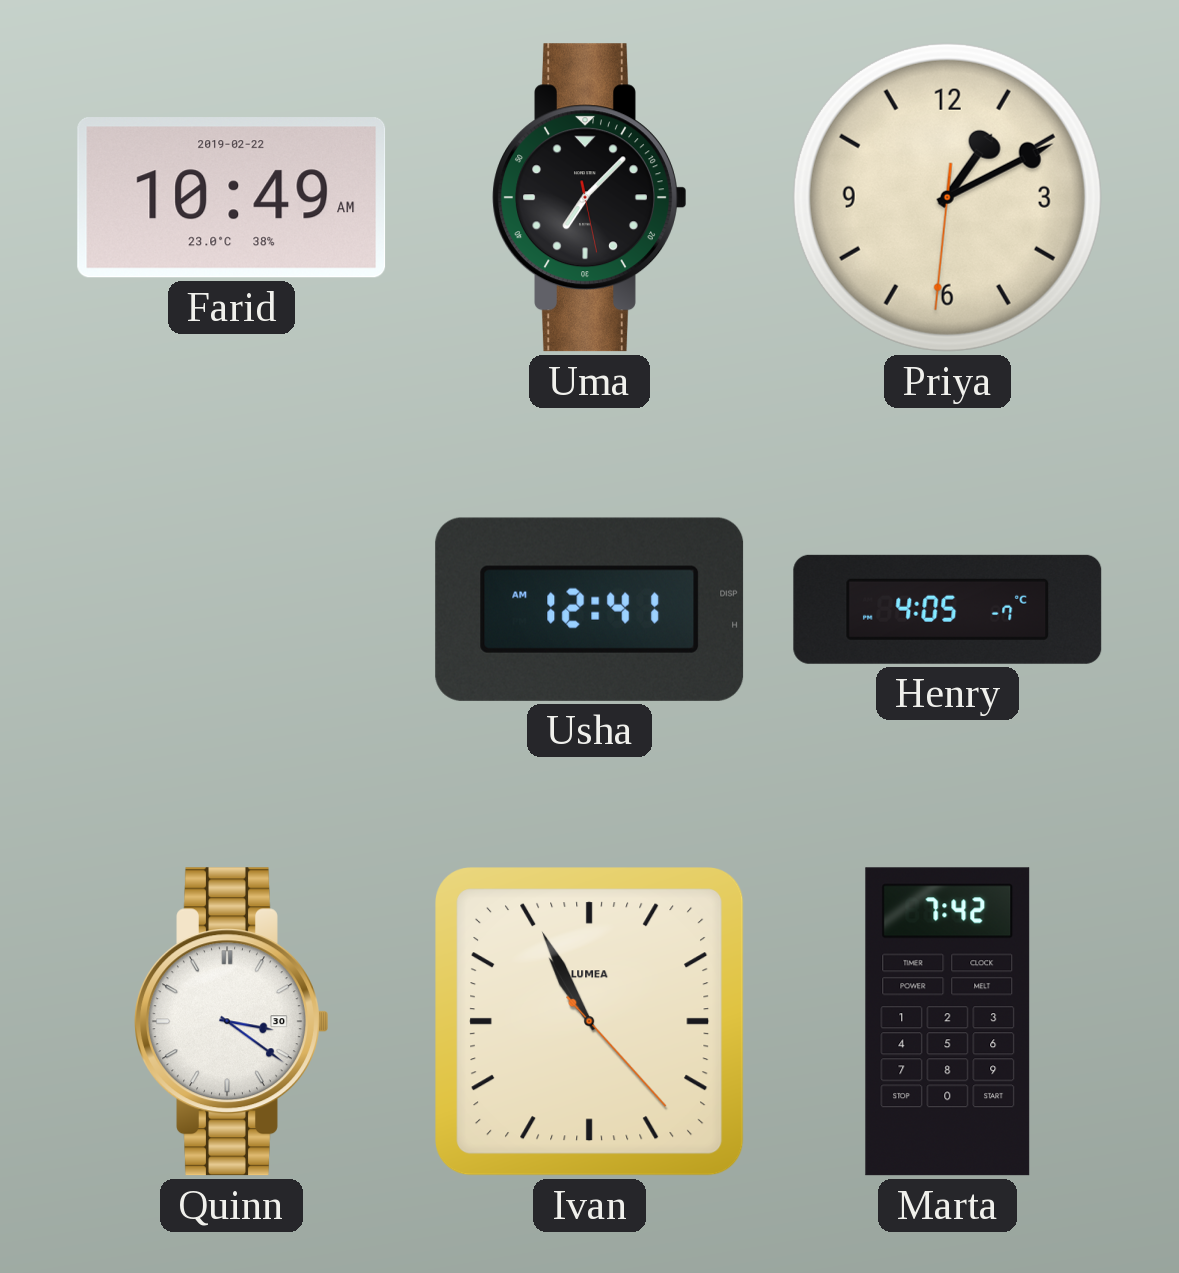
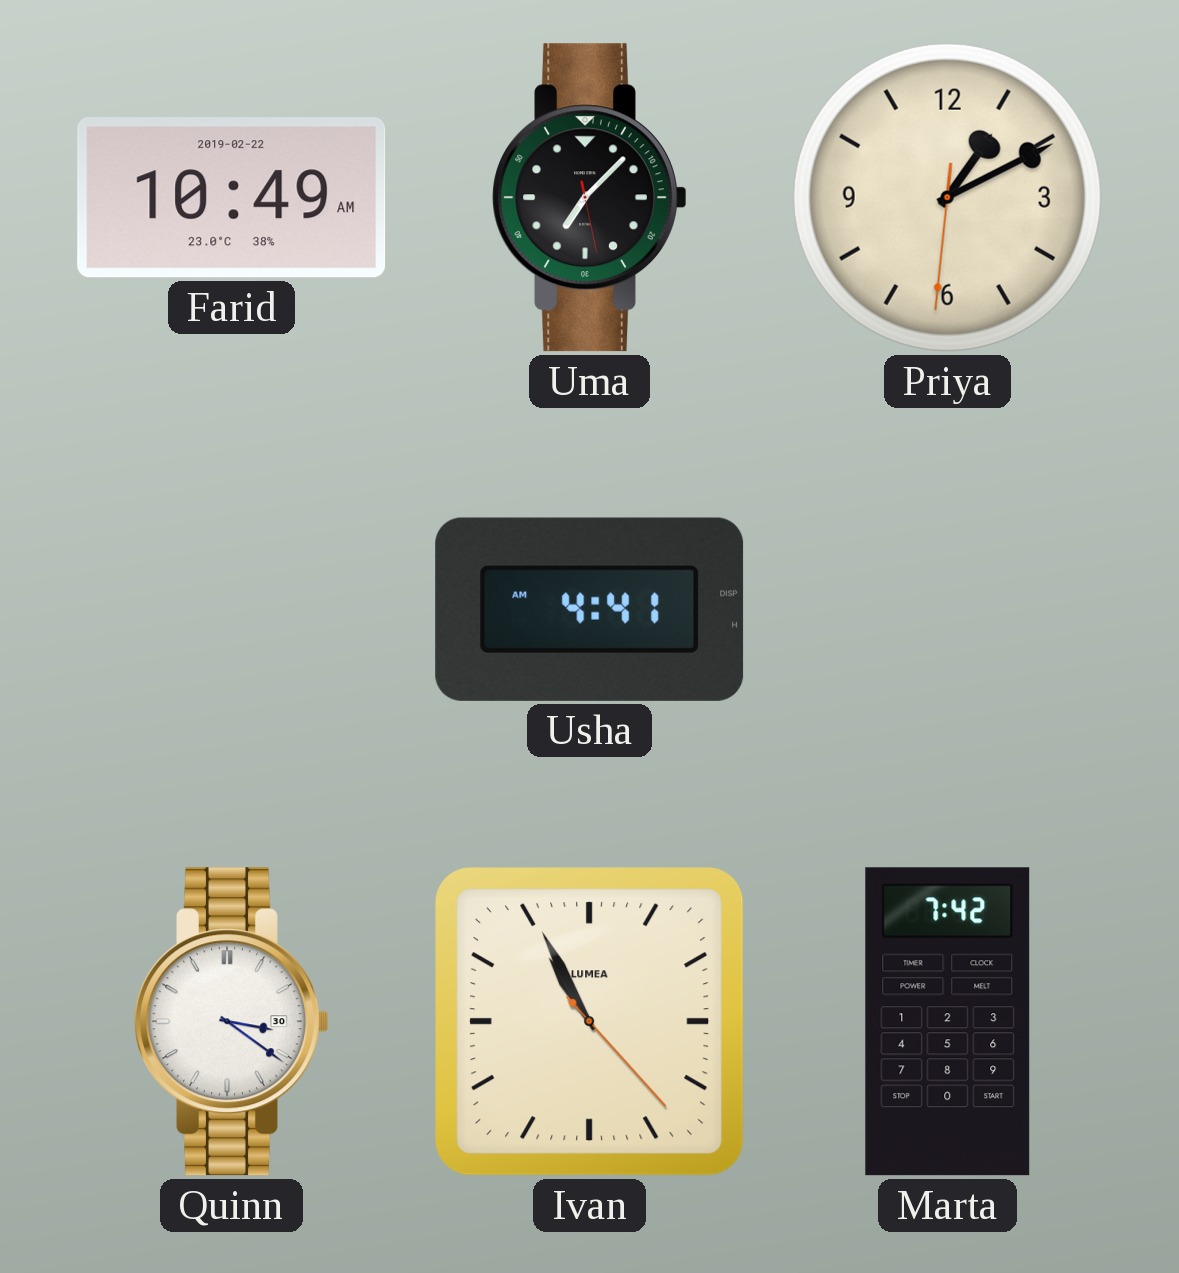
Usha: 12:41 -> 4:41 (590, 609)
Henry: 4:05 -> none (948, 609)
